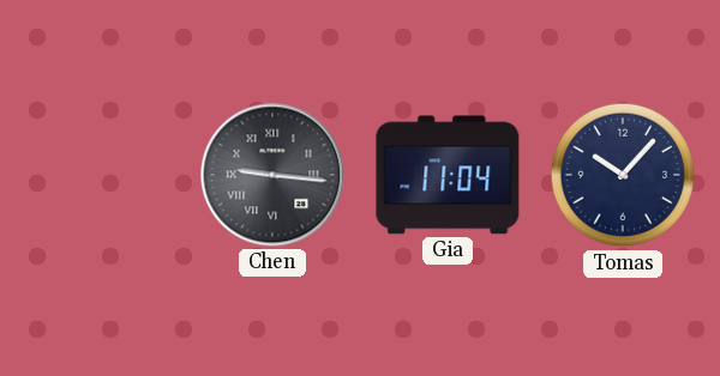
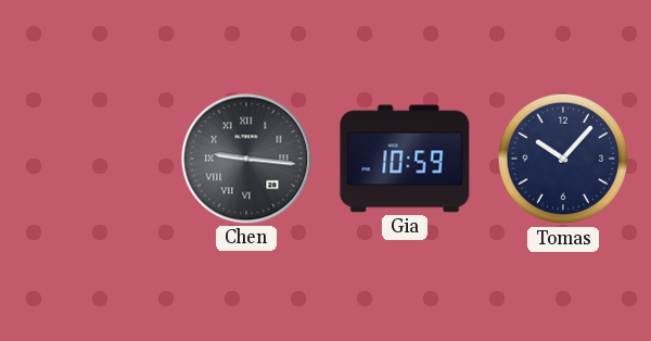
Gia: 11:04 -> 10:59 (405, 159)
